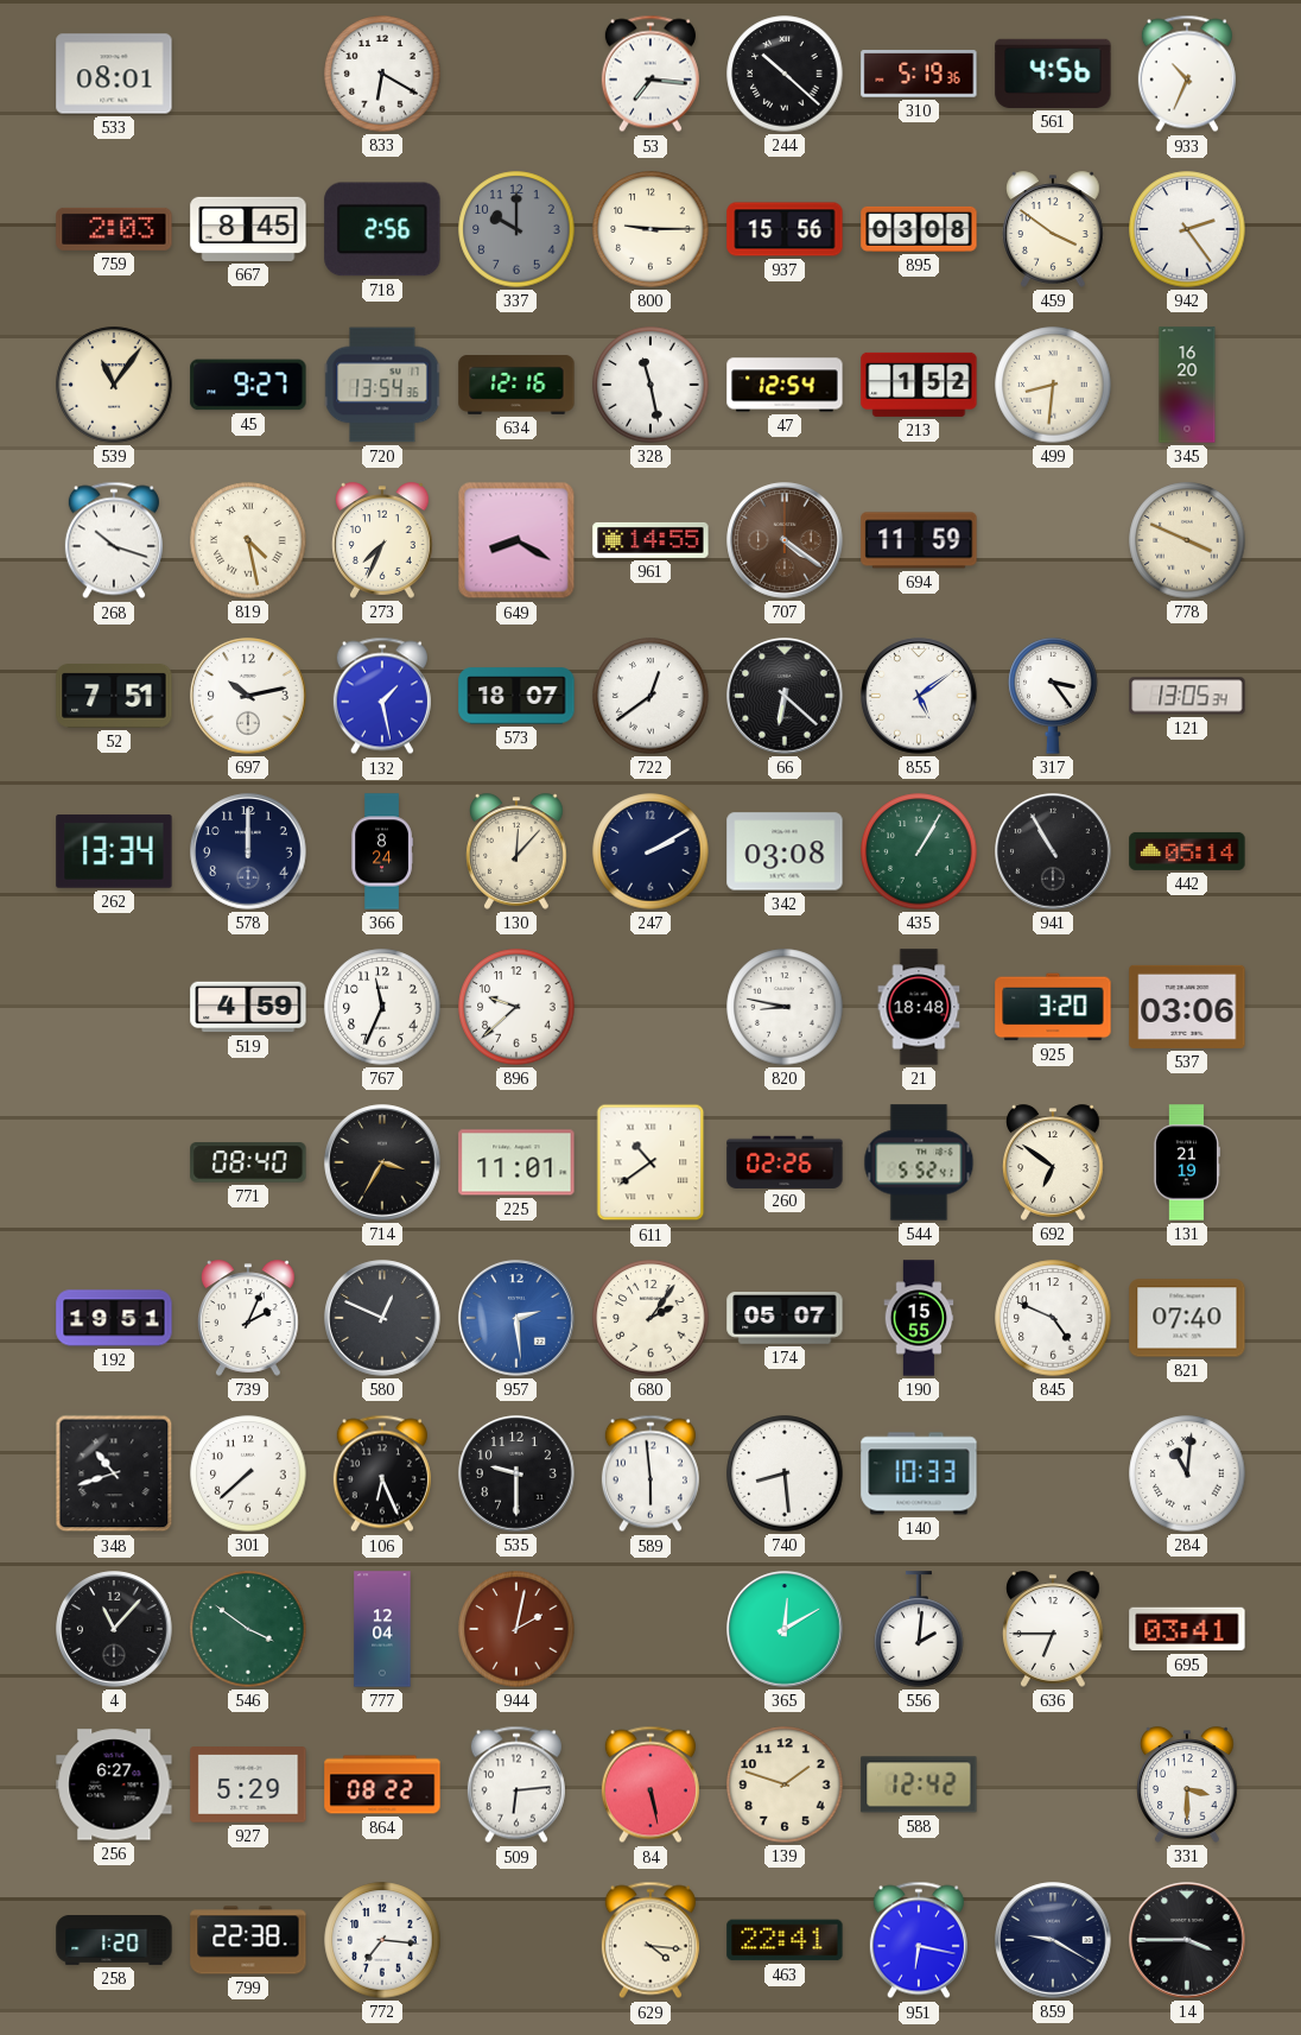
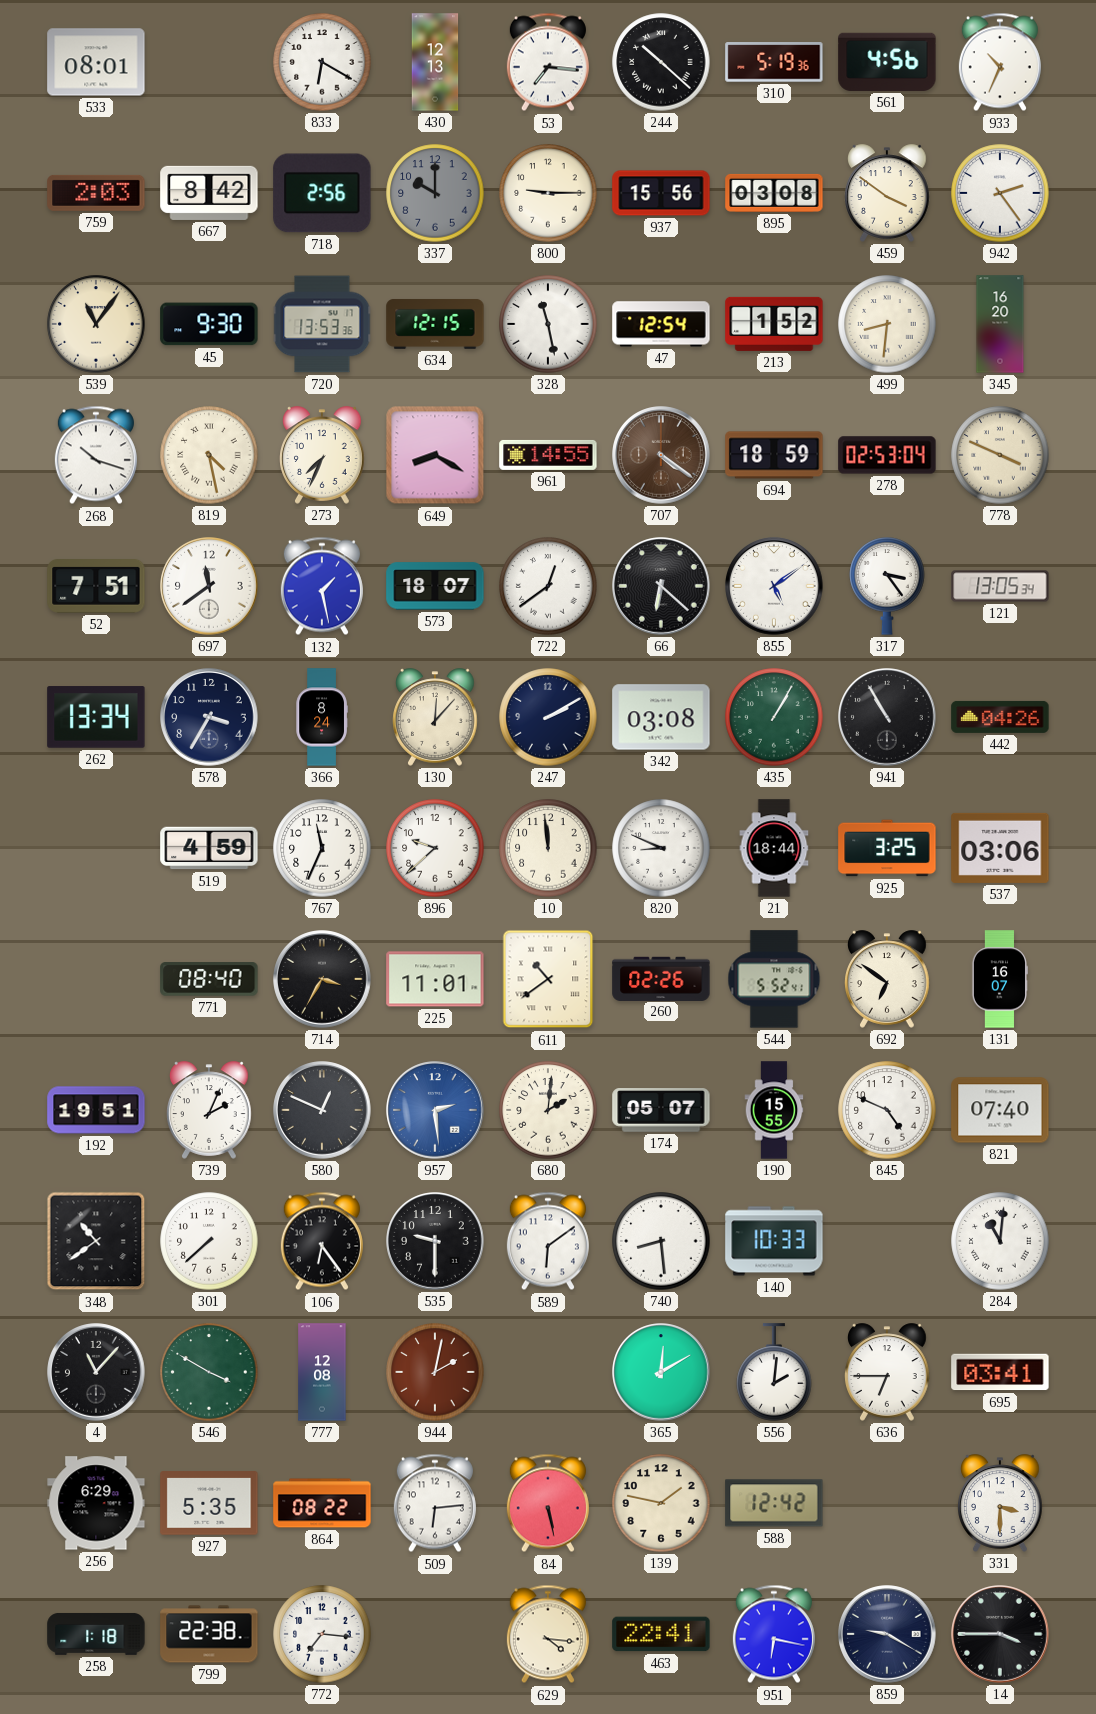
430: none -> 12:13 (435, 62)
667: 8:45 -> 8:42 (209, 193)
45: 9:27 -> 9:30 (209, 324)
720: 13:54 -> 13:53 (322, 324)
634: 12:16 -> 12:15 (435, 324)
694: 11:59 -> 18:59 (774, 455)
278: none -> 02:53 (887, 455)
697: 10:13 -> 11:39 (209, 586)
578: 12:00 -> 3:35 (209, 717)
442: 05:14 -> 04:26 (1000, 717)
10: none -> 11:59 (548, 848)
820: 8:47 -> 8:49 (661, 848)
21: 18:48 -> 18:44 (774, 848)
925: 3:20 -> 3:25 (887, 848)
131: 21:19 -> 16:07 (1000, 979)
680: 2:06 -> 2:01 (548, 1110)
348: 10:42 -> 10:39 (96, 1241)
106: 6:26 -> 6:24 (322, 1241)
589: 5:59 -> 6:09 (548, 1241)
546: 3:51 -> 3:50 (209, 1372)
777: 12:04 -> 12:08 (322, 1372)
256: 6:27 -> 6:29 (96, 1503)
927: 5:29 -> 5:35 (209, 1503)
139: 1:48 -> 1:47 (661, 1503)
258: 1:20 -> 1:18 (96, 1634)
